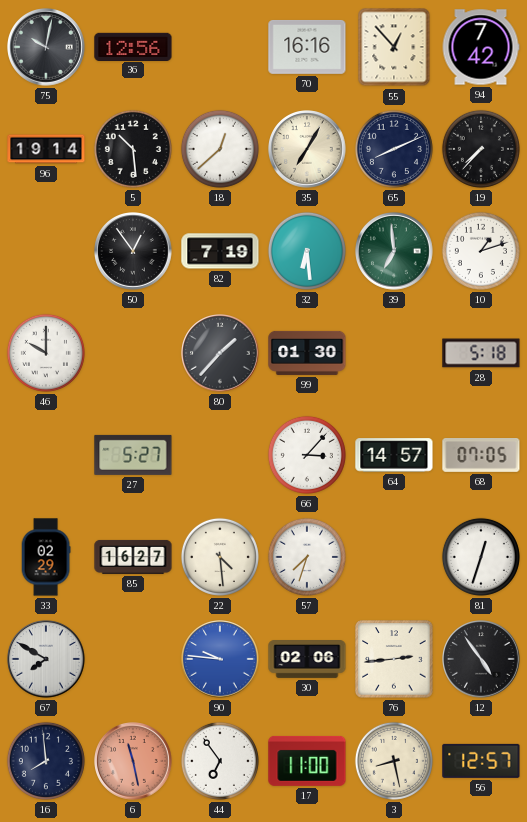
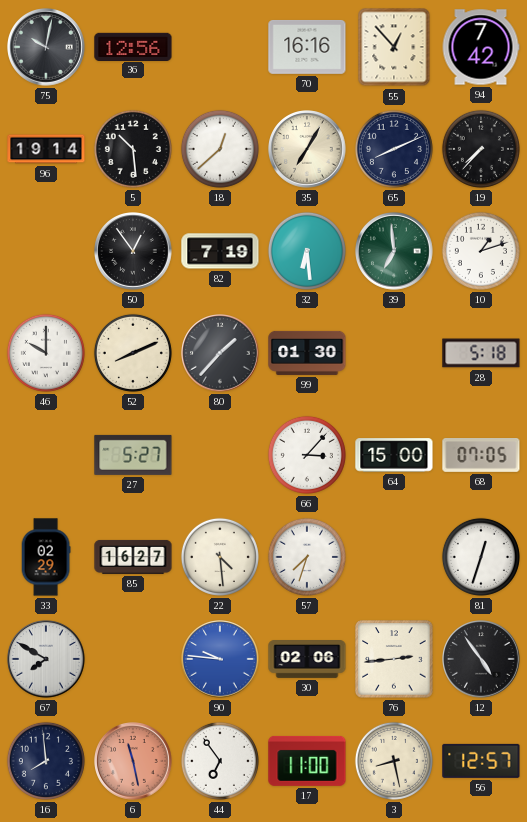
52: none -> 8:11 (133, 353)
64: 14:57 -> 15:00 (394, 455)
